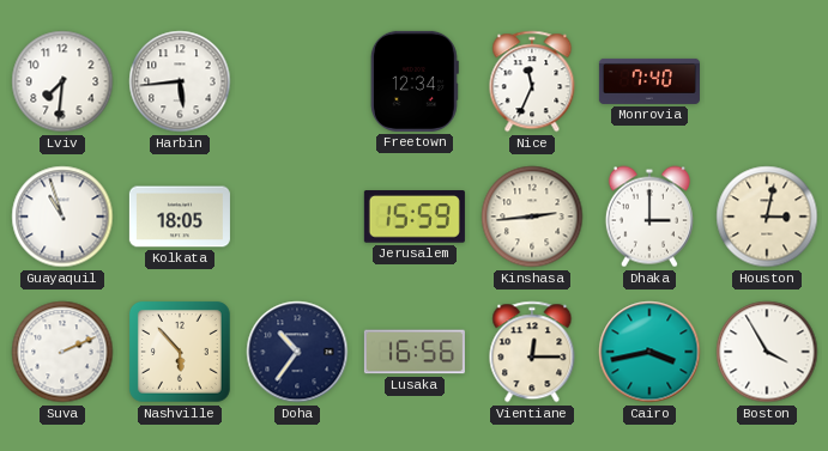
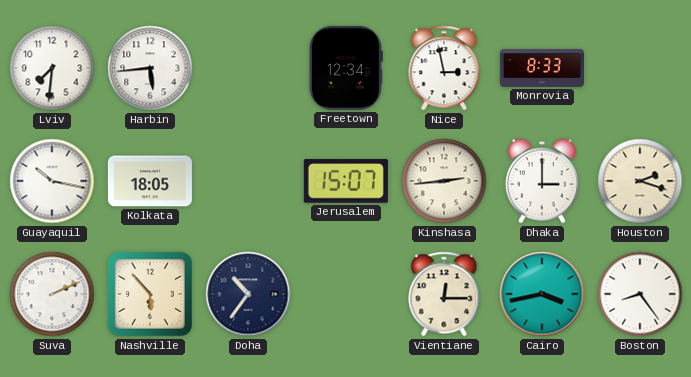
Nice: 11:34 -> 2:58 (444, 68)
Monrovia: 7:40 -> 8:33 (542, 68)
Guayaquil: 10:57 -> 10:17 (52, 181)
Jerusalem: 15:59 -> 15:07 (346, 181)
Houston: 3:02 -> 2:18 (640, 181)
Lusaka: 16:56 -> none (415, 352)
Boston: 3:55 -> 8:24 (640, 294)
